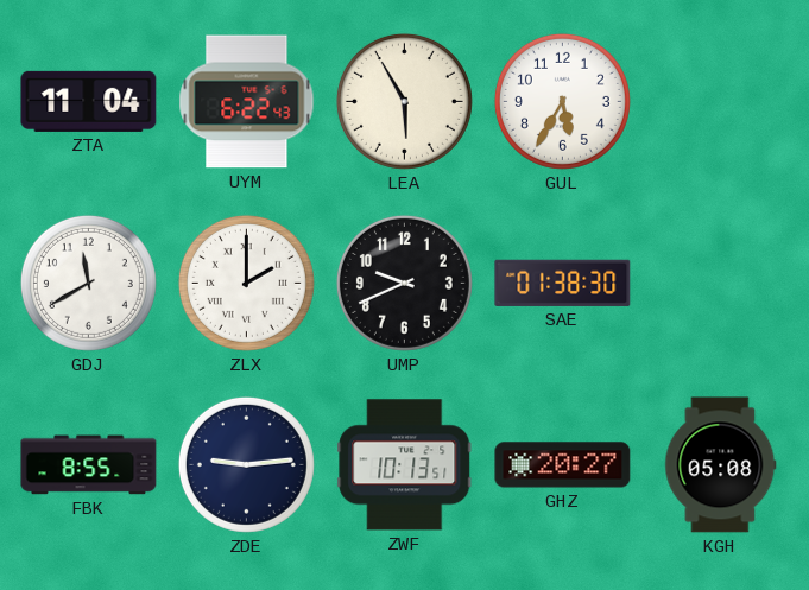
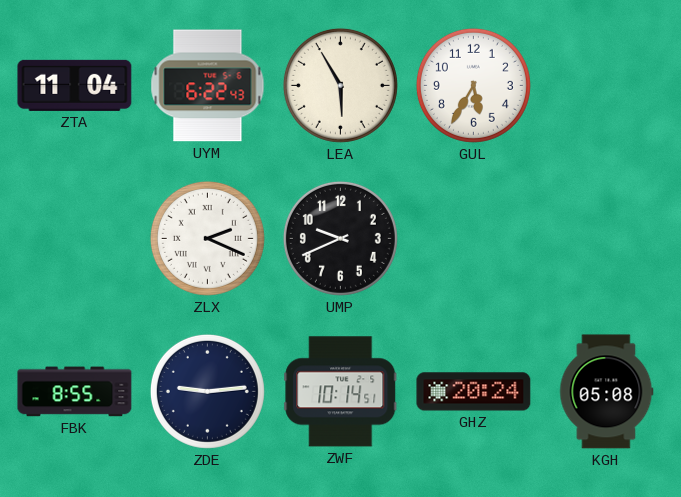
GDJ: 11:40 -> none (88, 283)
ZLX: 2:00 -> 2:19 (207, 238)
SAE: 01:38 -> none (563, 283)
ZWF: 10:13 -> 10:14 (341, 392)
GHZ: 20:27 -> 20:24 (474, 392)
